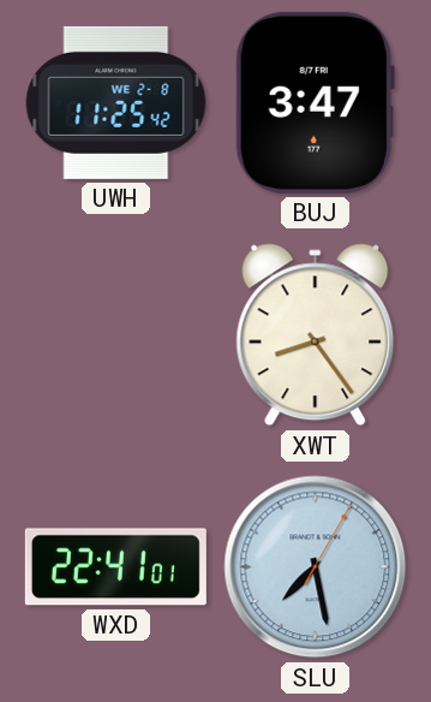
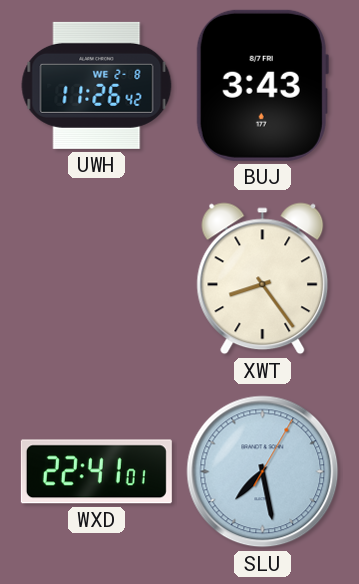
UWH: 11:25 -> 11:26 (97, 85)
BUJ: 3:47 -> 3:43 (262, 85)
